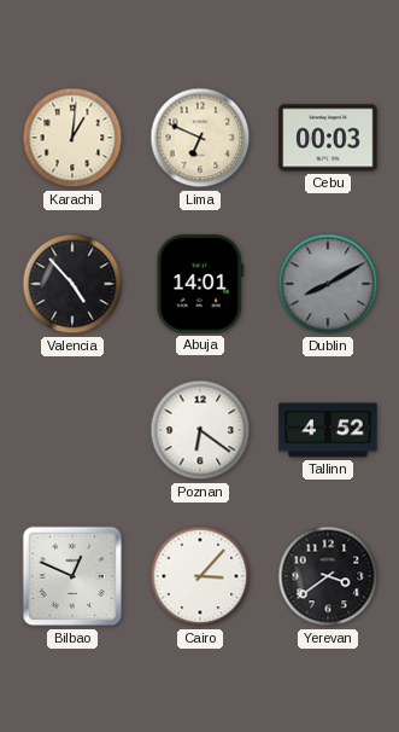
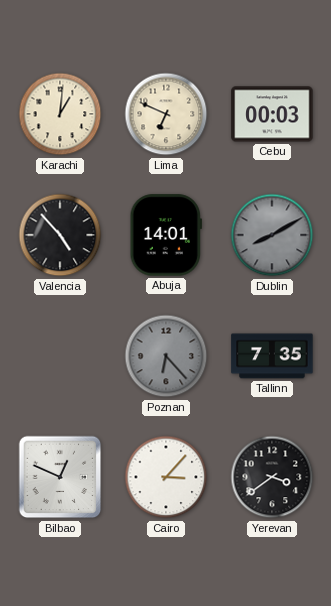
Poznan: 6:21 -> 6:23 (166, 356)
Poznan dial: white -> grey (166, 356)
Tallinn: 4:52 -> 7:35 (272, 356)
